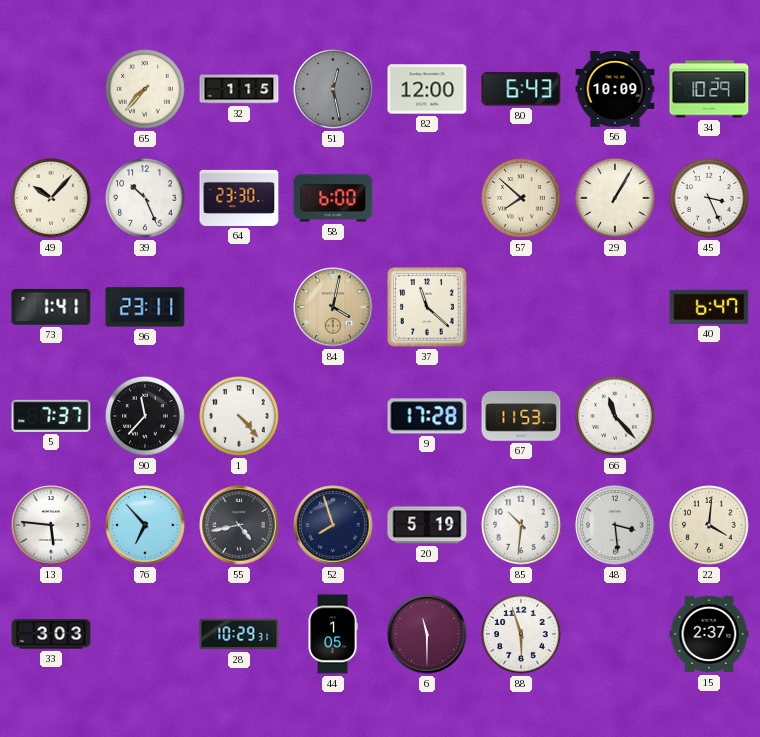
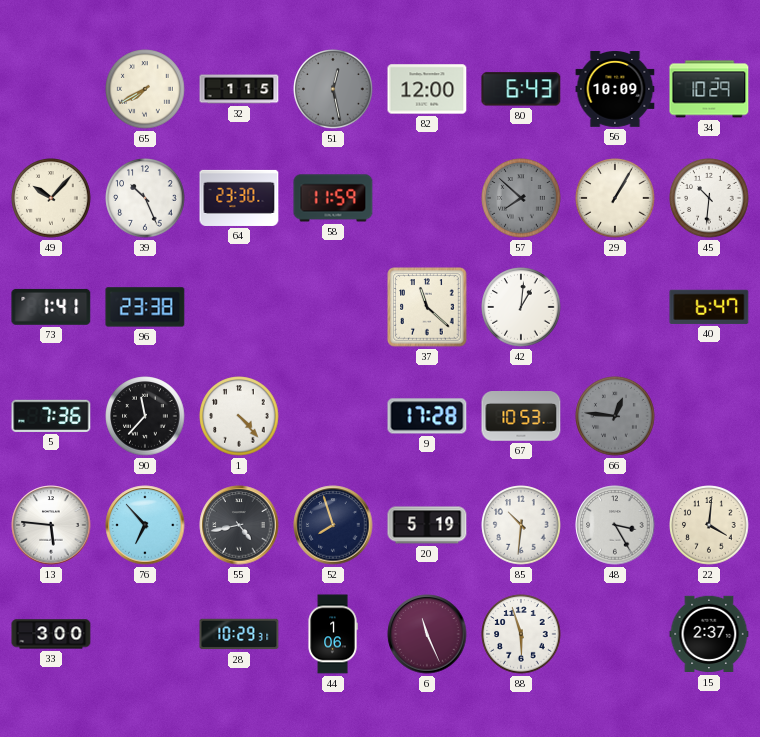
65: 7:37 -> 7:40 (145, 89)
58: 6:00 -> 11:59 (333, 198)
57 dial: cream -> grey (521, 198)
45: 3:26 -> 10:31 (709, 198)
96: 23:11 -> 23:38 (145, 307)
84: 4:02 -> none (333, 307)
42: none -> 1:01 (521, 307)
5: 7:37 -> 7:36 (51, 416)
67: 11:53 -> 10:53 (521, 417)
66: 11:23 -> 12:46 (615, 416)
66 dial: white -> grey (615, 416)
48: 3:29 -> 3:25 (615, 525)
33: 3:03 -> 3:00 (51, 634)
44: 1:05 -> 1:06 (333, 634)
6: 11:30 -> 11:26 (427, 634)
